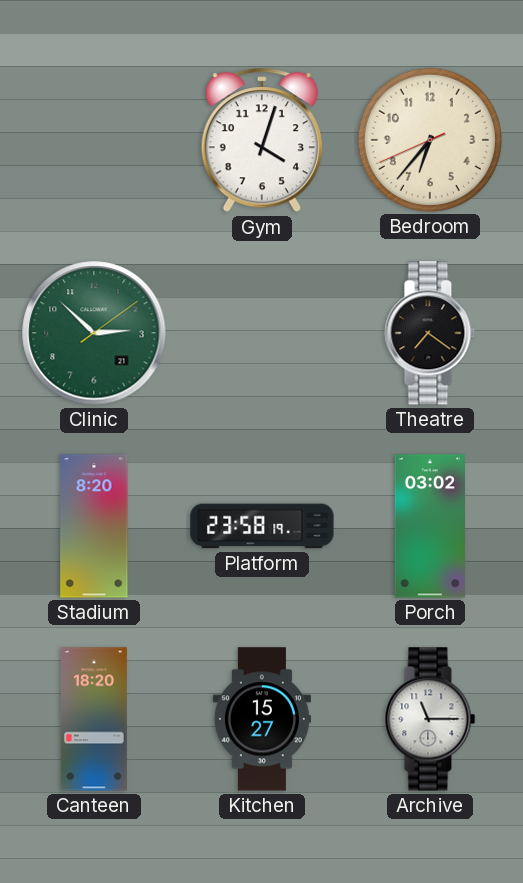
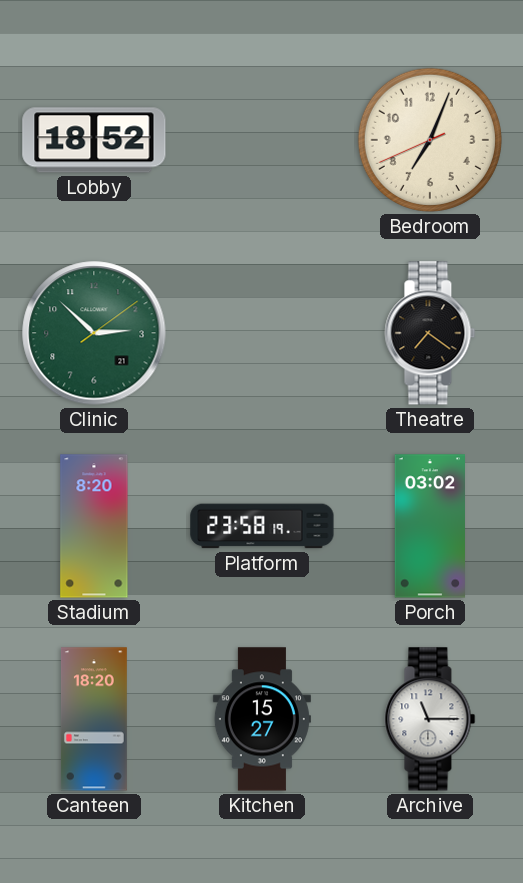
Lobby: none -> 18:52 (94, 140)
Gym: 4:03 -> none (261, 141)
Bedroom: 6:36 -> 7:03 (430, 140)
